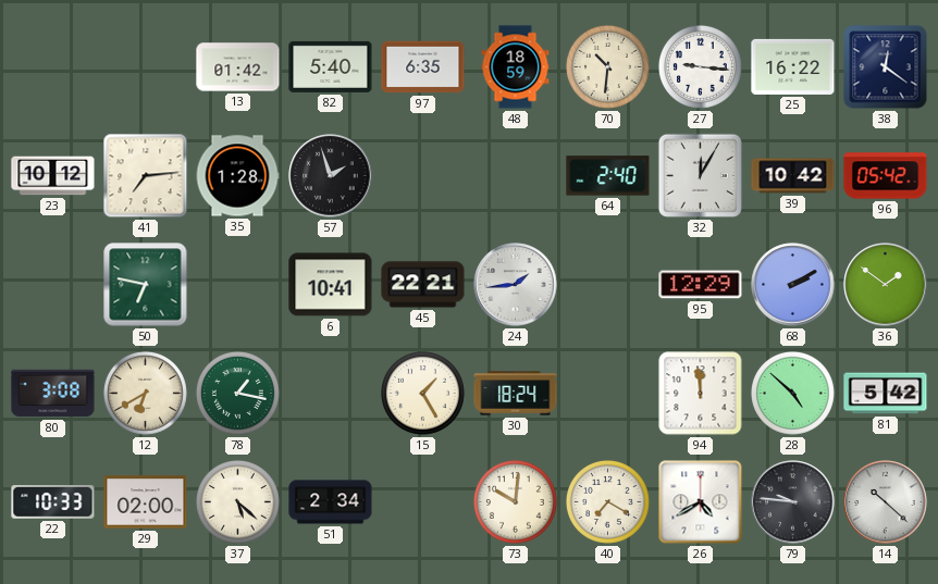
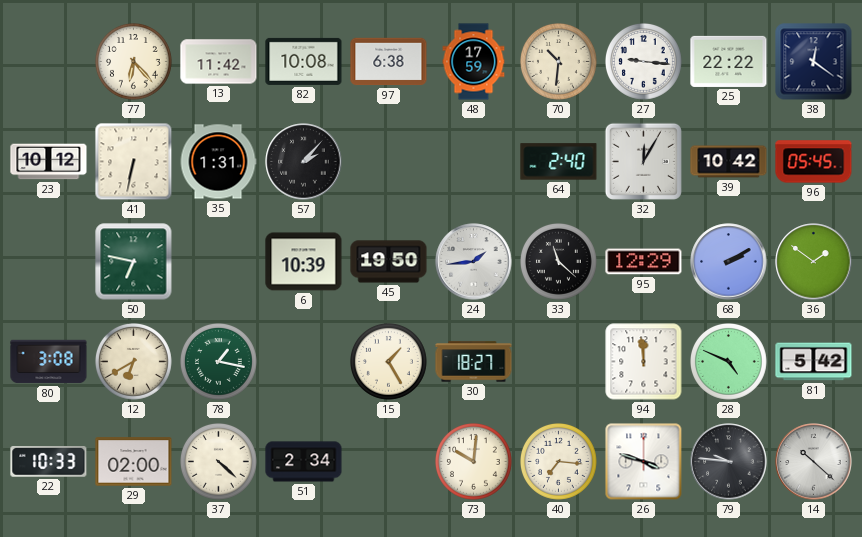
77: none -> 6:23 (134, 62)
13: 01:42 -> 11:42 (219, 62)
82: 5:40 -> 10:08 (304, 61)
97: 6:35 -> 6:38 (389, 62)
48: 18:59 -> 17:59 (474, 62)
25: 16:22 -> 22:22 (729, 61)
41: 7:14 -> 6:32 (134, 162)
35: 1:28 -> 1:31 (218, 162)
57: 1:57 -> 2:07 (304, 162)
96: 05:42 -> 05:45 (814, 162)
6: 10:41 -> 10:39 (304, 262)
45: 22:21 -> 19:50 (389, 262)
33: none -> 11:22 (559, 262)
30: 18:24 -> 18:27 (474, 362)
28: 4:52 -> 4:49 (729, 362)
37: 5:22 -> 4:22 (219, 462)
40: 7:20 -> 7:16 (559, 462)
26: 4:40 -> 3:48 (644, 462)
